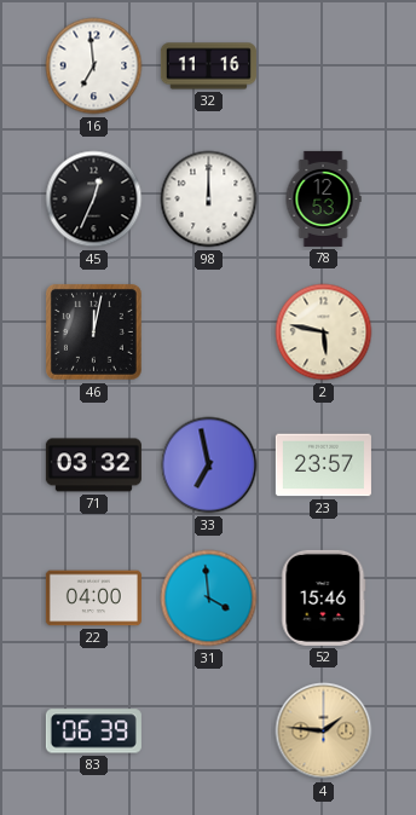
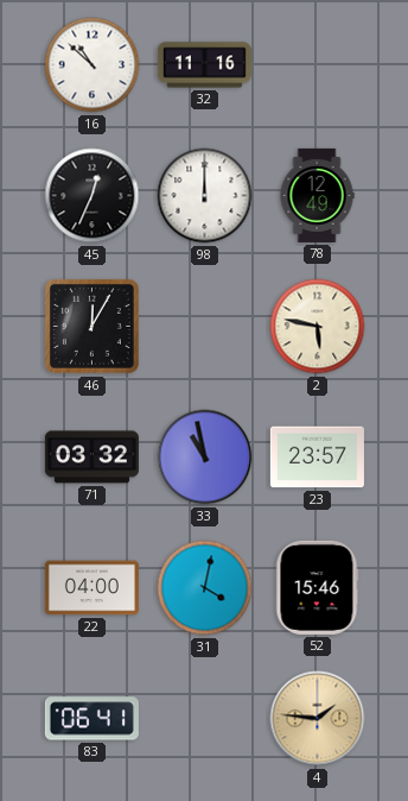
16: 6:59 -> 10:52 (93, 65)
78: 12:53 -> 12:49 (317, 195)
46: 12:02 -> 12:05 (91, 326)
33: 6:58 -> 10:58 (205, 458)
31: 3:59 -> 4:02 (205, 588)
83: 06:39 -> 06:41 (91, 719)
